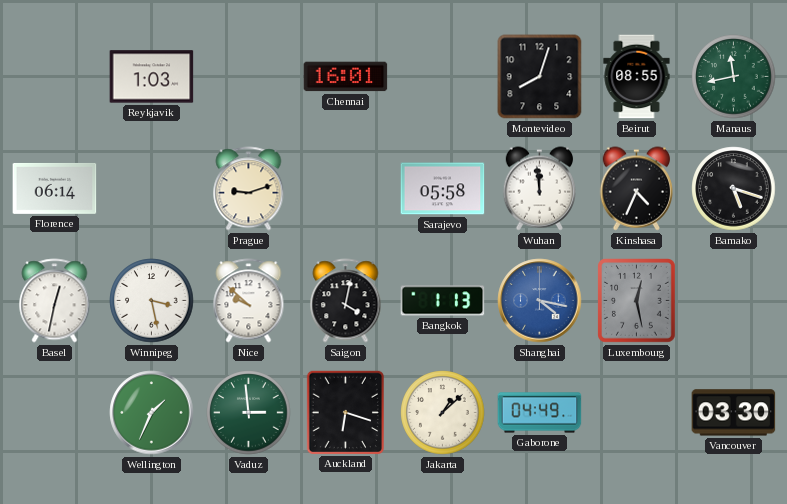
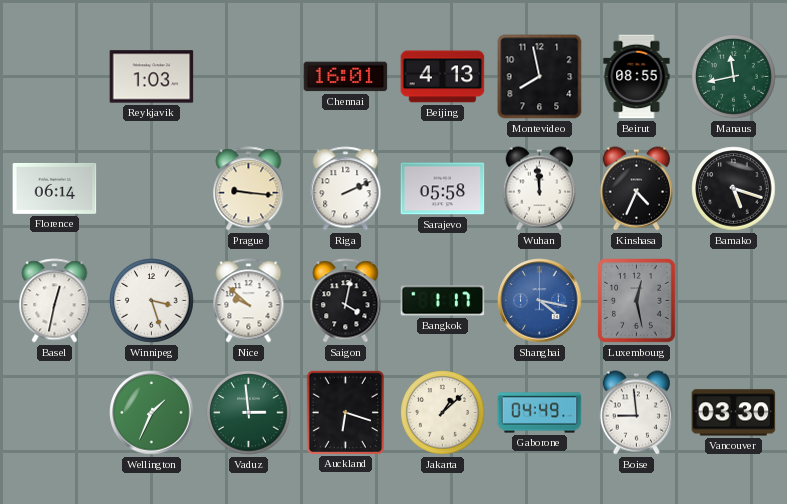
Beijing: none -> 4:13 (443, 77)
Montevideo: 8:03 -> 7:58 (540, 77)
Prague: 9:12 -> 9:16 (249, 189)
Riga: none -> 2:11 (346, 189)
Winnipeg: 3:28 -> 3:27 (152, 301)
Bangkok: 1:13 -> 1:17 (443, 301)
Boise: none -> 8:59 (636, 413)
